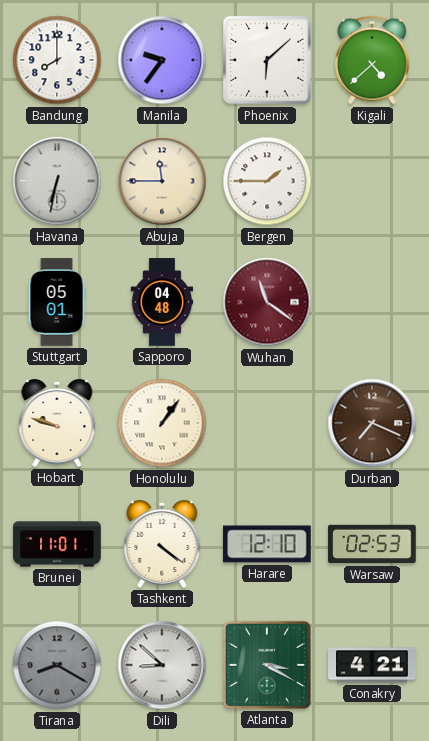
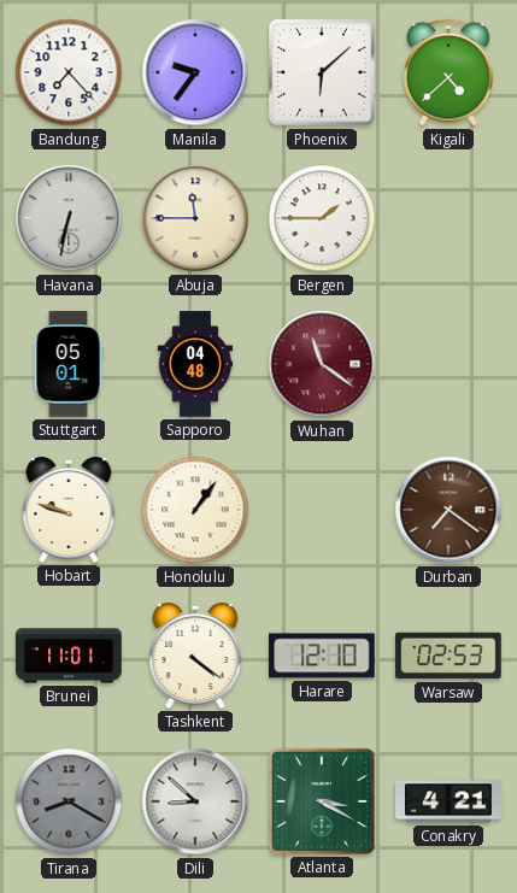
Bandung: 8:00 -> 7:23 (69, 72)
Durban: 7:19 -> 7:21 (448, 510)
